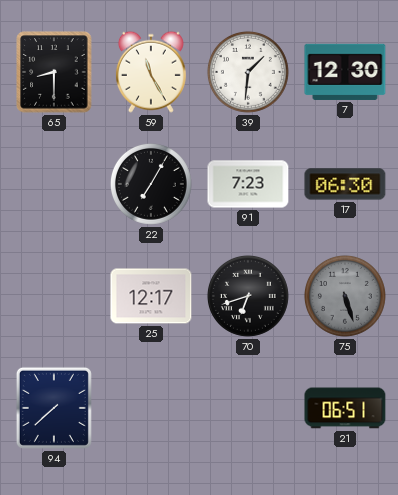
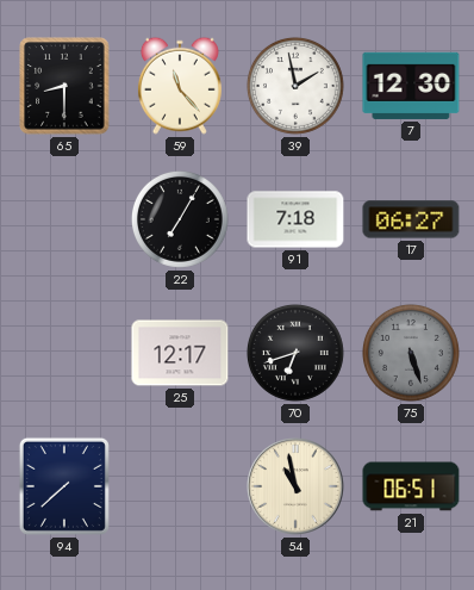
59: 11:25 -> 11:23 (180, 86)
39: 1:31 -> 1:58 (295, 86)
91: 7:23 -> 7:18 (295, 219)
17: 06:30 -> 06:27 (411, 219)
54: none -> 10:58 (295, 486)
